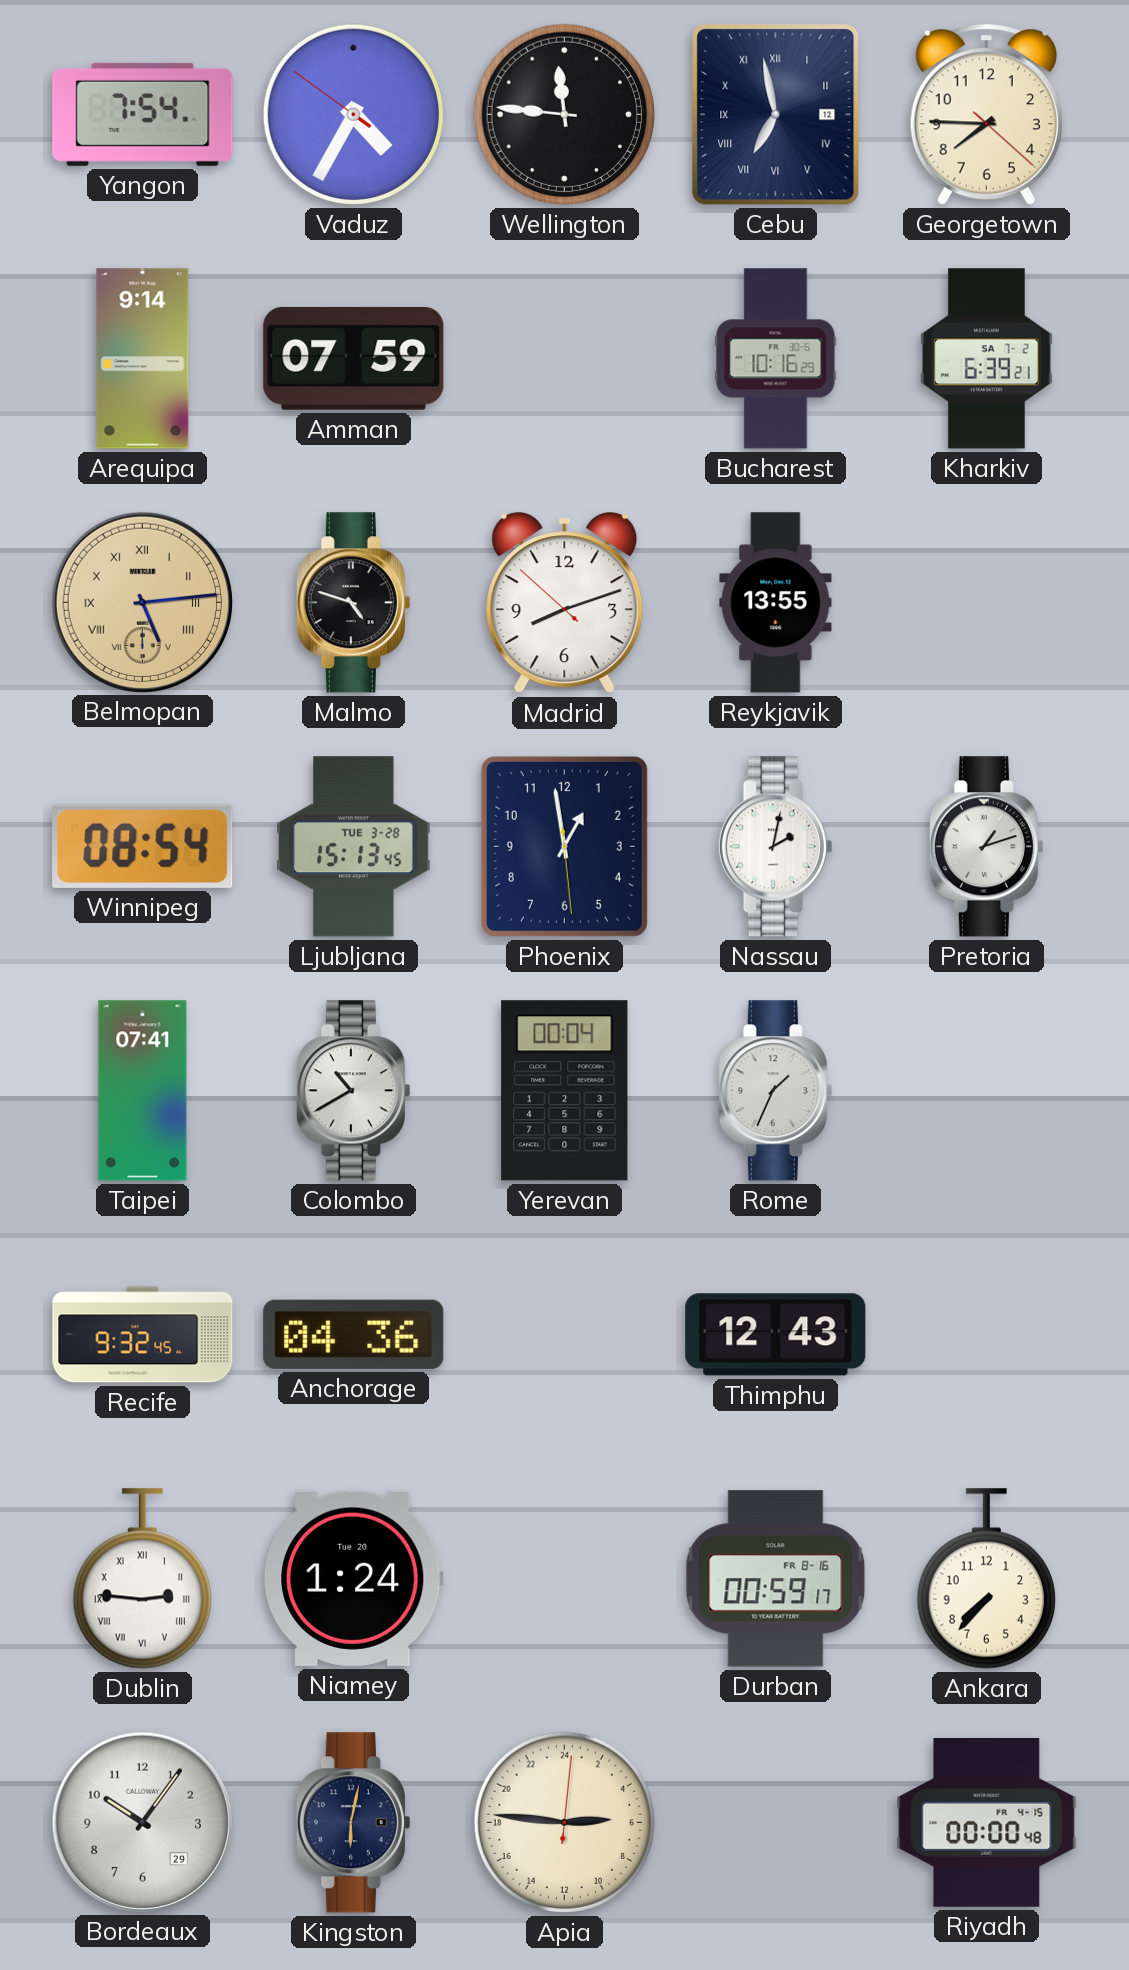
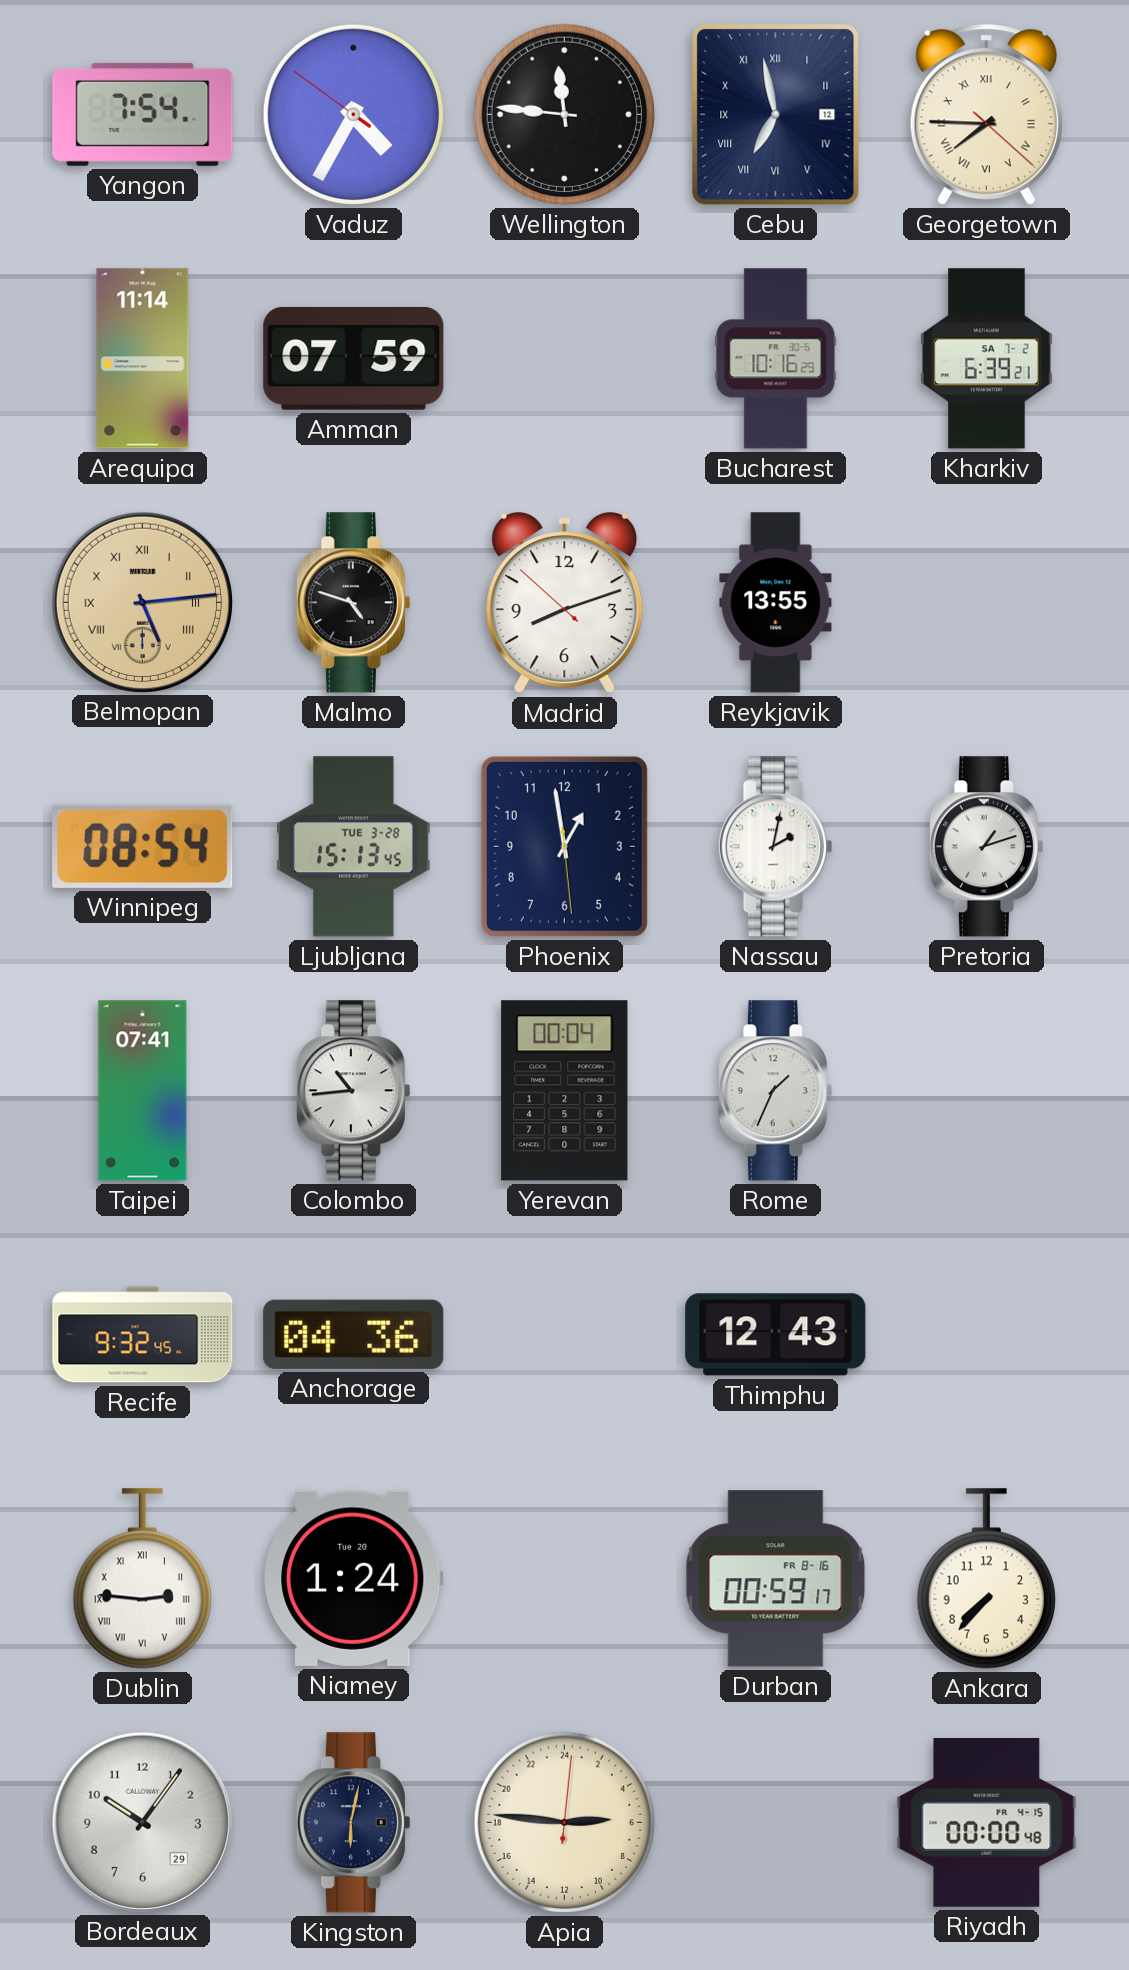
Georgetown numerals: Arabic -> Roman (986, 115)
Arequipa: 9:14 -> 11:14 (143, 359)
Colombo: 10:40 -> 10:44 (353, 1091)
